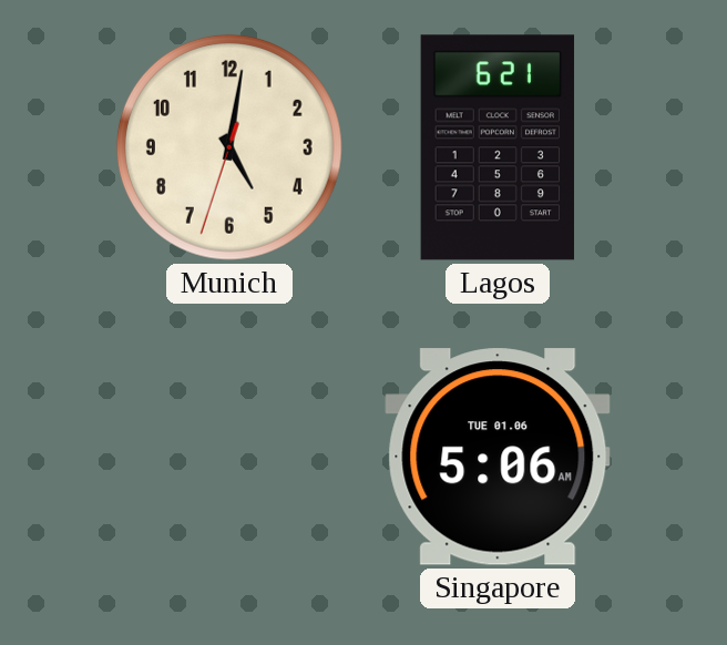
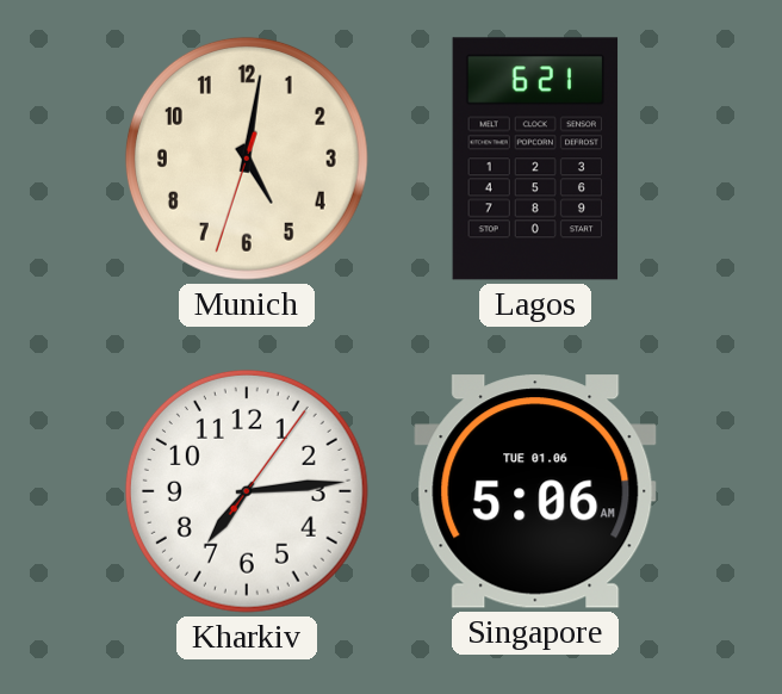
Kharkiv: none -> 7:14 (247, 491)
